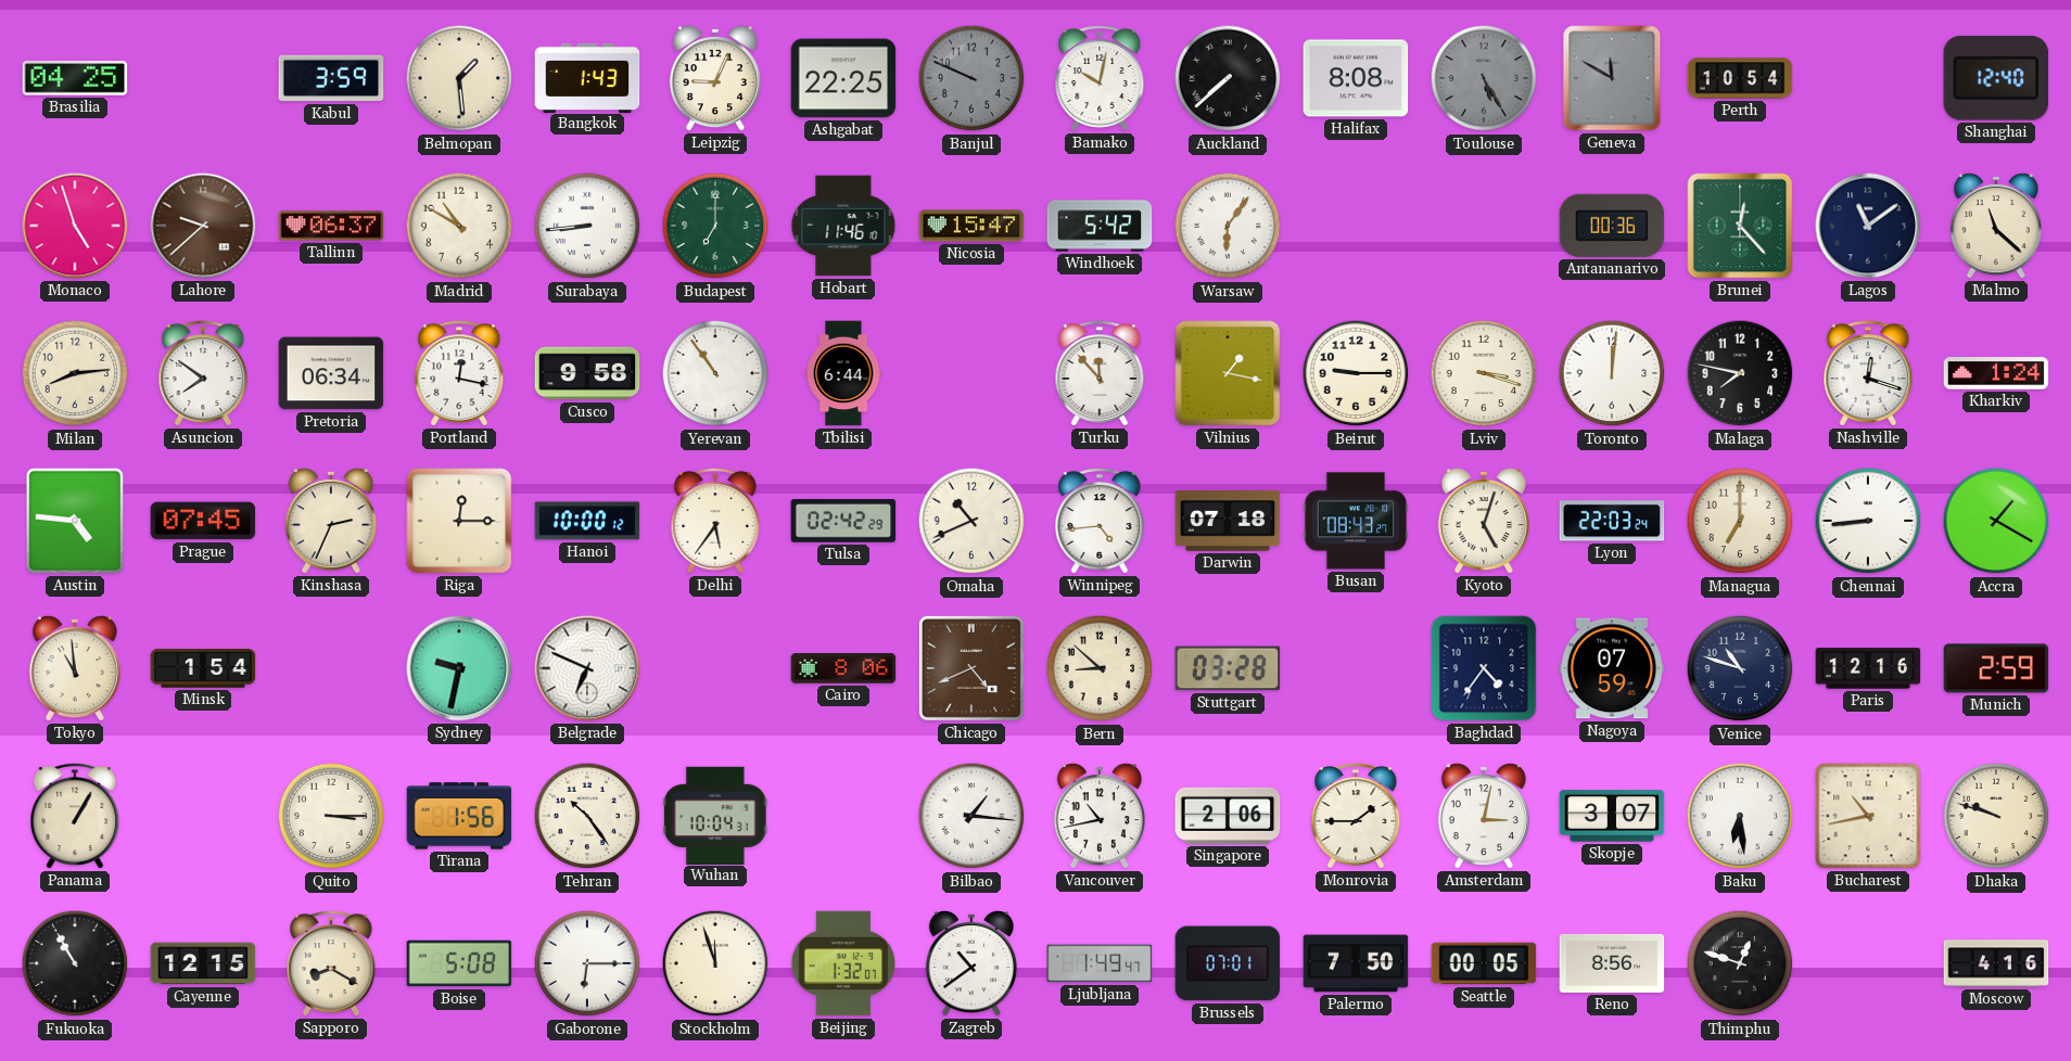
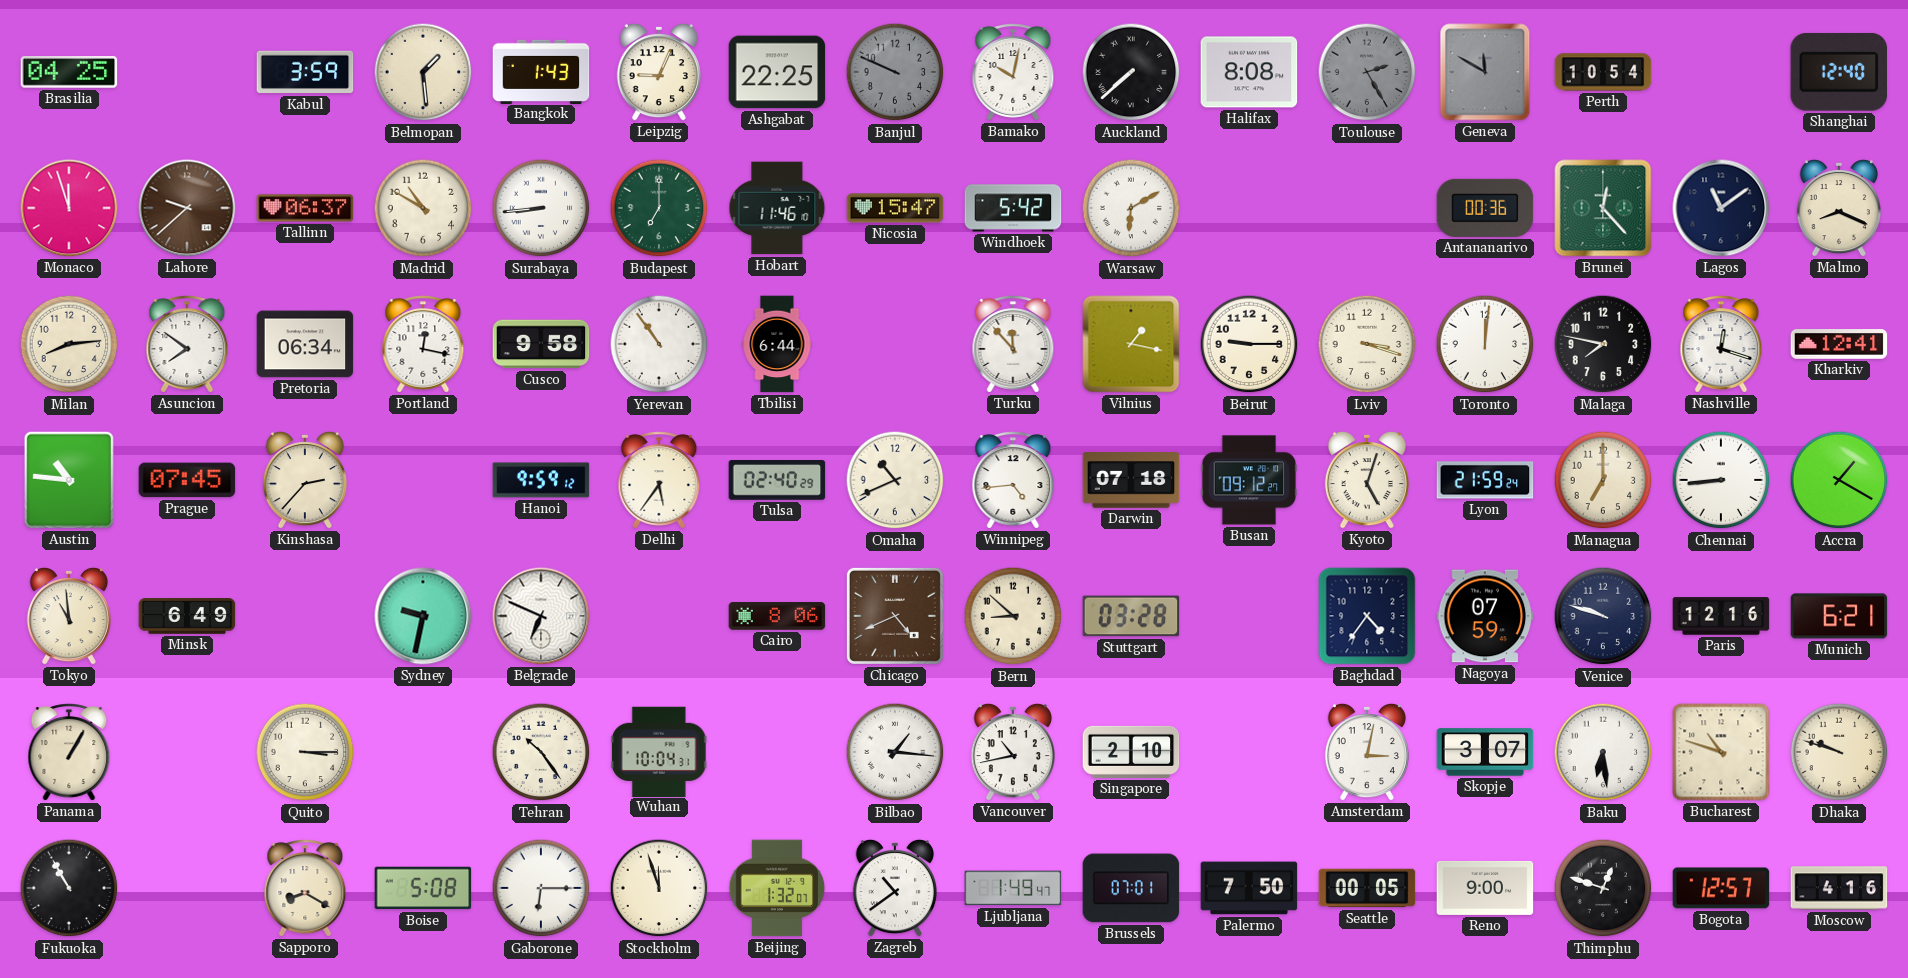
Toulouse: 5:25 -> 2:25 (1367, 72)
Monaco: 4:57 -> 11:57 (69, 208)
Warsaw: 6:06 -> 6:10 (1131, 208)
Malmo: 11:22 -> 8:19 (1839, 208)
Kharkiv: 1:24 -> 12:41 (1839, 344)
Austin: 4:46 -> 10:46 (69, 480)
Kinshasa: 2:34 -> 2:37 (305, 480)
Riga: 12:15 -> none (459, 521)
Hanoi: 10:00 -> 9:59 (541, 480)
Tulsa: 02:42 -> 02:40 (777, 481)
Busan: 08:43 -> 09:12 (1249, 480)
Lyon: 22:03 -> 21:59 (1485, 480)
Minsk: 1:54 -> 6:49 (187, 616)
Venice: 10:48 -> 9:48 (1603, 616)
Munich: 2:59 -> 6:21 (1839, 616)
Tirana: 1:56 -> none (459, 816)
Singapore: 2:06 -> 2:10 (1131, 752)
Monrovia: 1:45 -> none (1356, 816)
Bucharest: 10:43 -> 10:48 (1721, 752)
Cayenne: 12:15 -> none (203, 963)
Reno: 8:56 -> 9:00 (1485, 888)
Bogota: none -> 12:57 (1721, 888)
